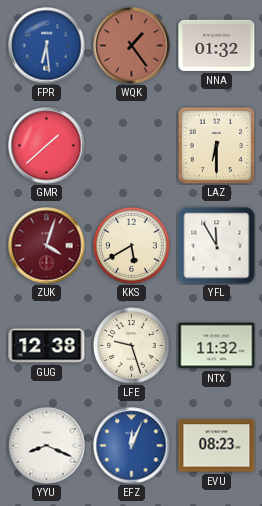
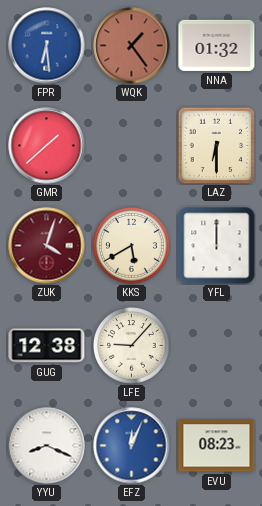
YFL: 11:55 -> 12:00 (217, 246)
LFE: 9:27 -> 9:07 (132, 346)
NTX: 11:32 -> none (217, 346)
